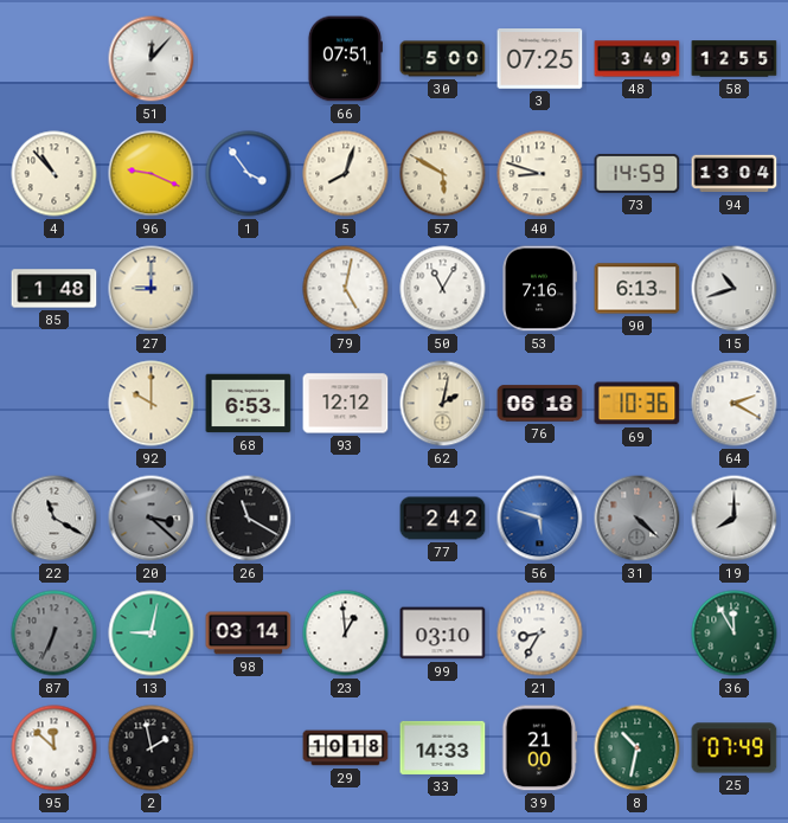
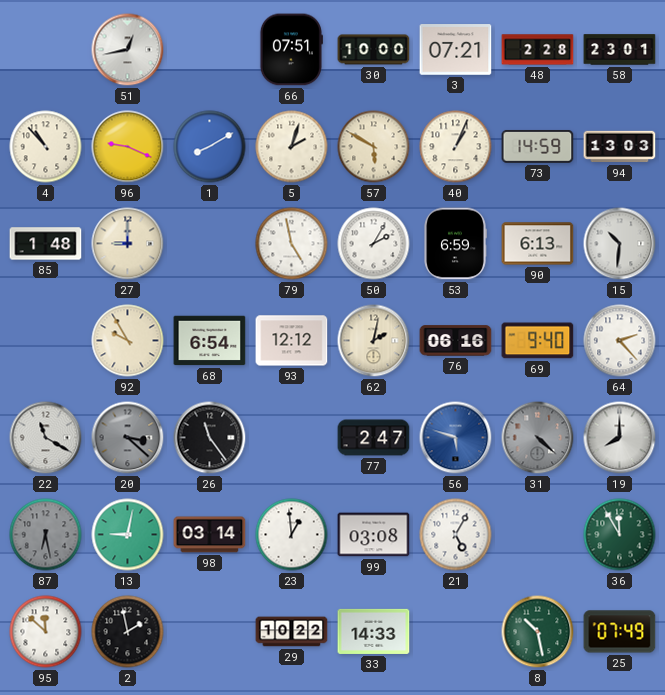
51: 12:07 -> 12:43 (128, 50)
30: 5:00 -> 10:00 (374, 50)
3: 07:25 -> 07:21 (456, 50)
48: 3:49 -> 2:28 (538, 50)
58: 12:55 -> 23:01 (620, 50)
1: 3:54 -> 8:10 (210, 147)
5: 8:03 -> 2:03 (292, 147)
40: 8:48 -> 1:04 (456, 147)
94: 13:04 -> 13:03 (620, 147)
79: 5:02 -> 4:58 (292, 244)
50: 11:05 -> 2:05 (374, 244)
53: 7:16 -> 6:59 (455, 244)
15: 10:42 -> 10:31 (620, 244)
92: 10:00 -> 9:55 (128, 341)
68: 6:53 -> 6:54 (210, 341)
76: 06:18 -> 06:16 (456, 341)
69: 10:36 -> 9:40 (538, 341)
64: 2:20 -> 2:23 (620, 341)
26: 11:20 -> 11:24 (210, 438)
77: 2:42 -> 2:47 (374, 438)
87: 6:34 -> 6:28 (46, 535)
99: 03:10 -> 03:08 (374, 535)
21: 8:35 -> 5:05 (456, 535)
29: 10:18 -> 10:22 (292, 632)
39: 21:00 -> none (540, 748)
8: 10:32 -> 10:28 (538, 632)
